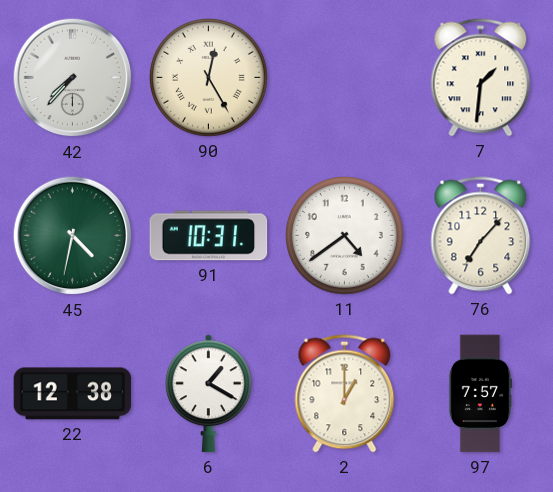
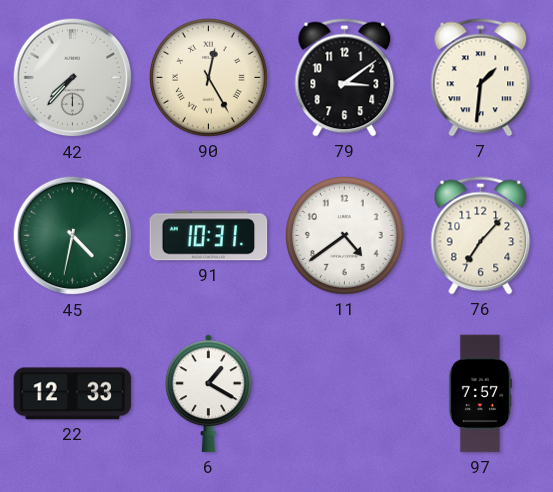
79: none -> 3:09 (345, 78)
22: 12:38 -> 12:33 (73, 394)
2: 1:00 -> none (345, 394)
